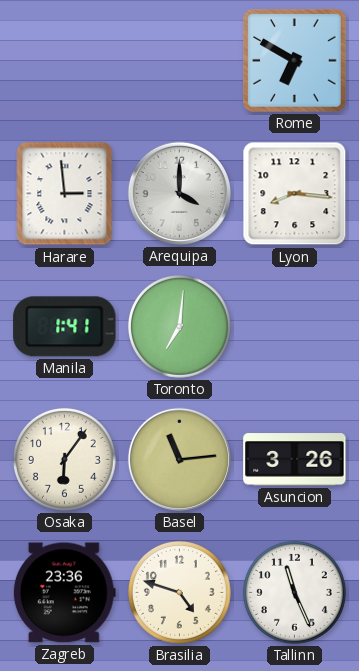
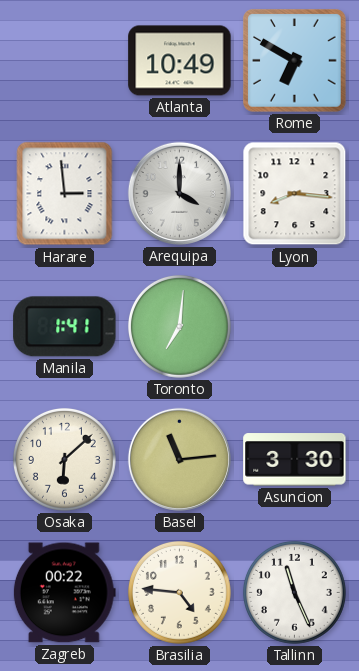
Atlanta: none -> 10:49 (180, 61)
Osaka: 6:06 -> 6:08 (64, 459)
Asuncion: 3:26 -> 3:30 (295, 460)
Zagreb: 23:36 -> 00:22 (64, 593)
Brasilia: 4:48 -> 4:46 (179, 592)
